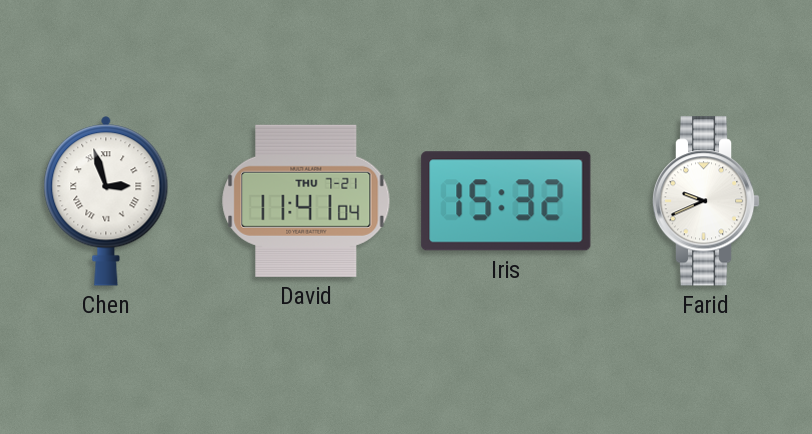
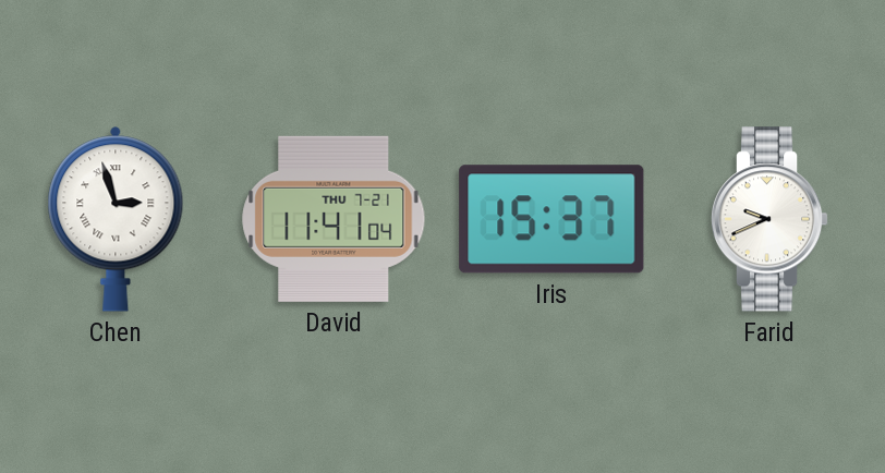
Iris: 15:32 -> 15:37 (551, 219)
